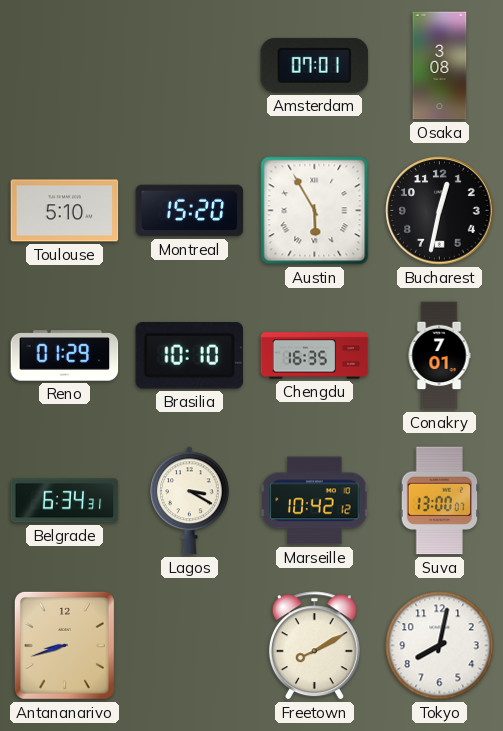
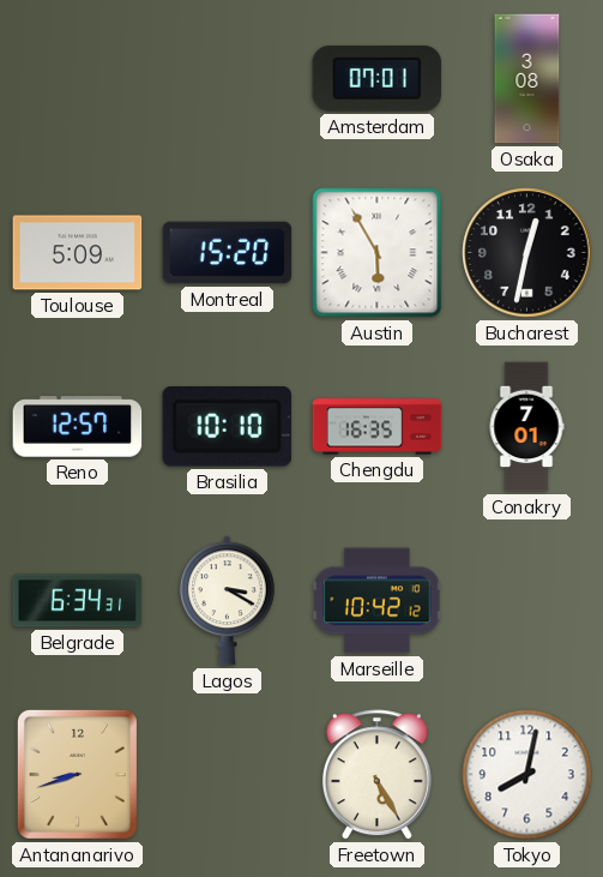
Toulouse: 5:10 -> 5:09 (78, 253)
Reno: 01:29 -> 12:57 (78, 427)
Suva: 13:00 -> none (440, 501)
Freetown: 8:10 -> 5:25 (376, 775)
